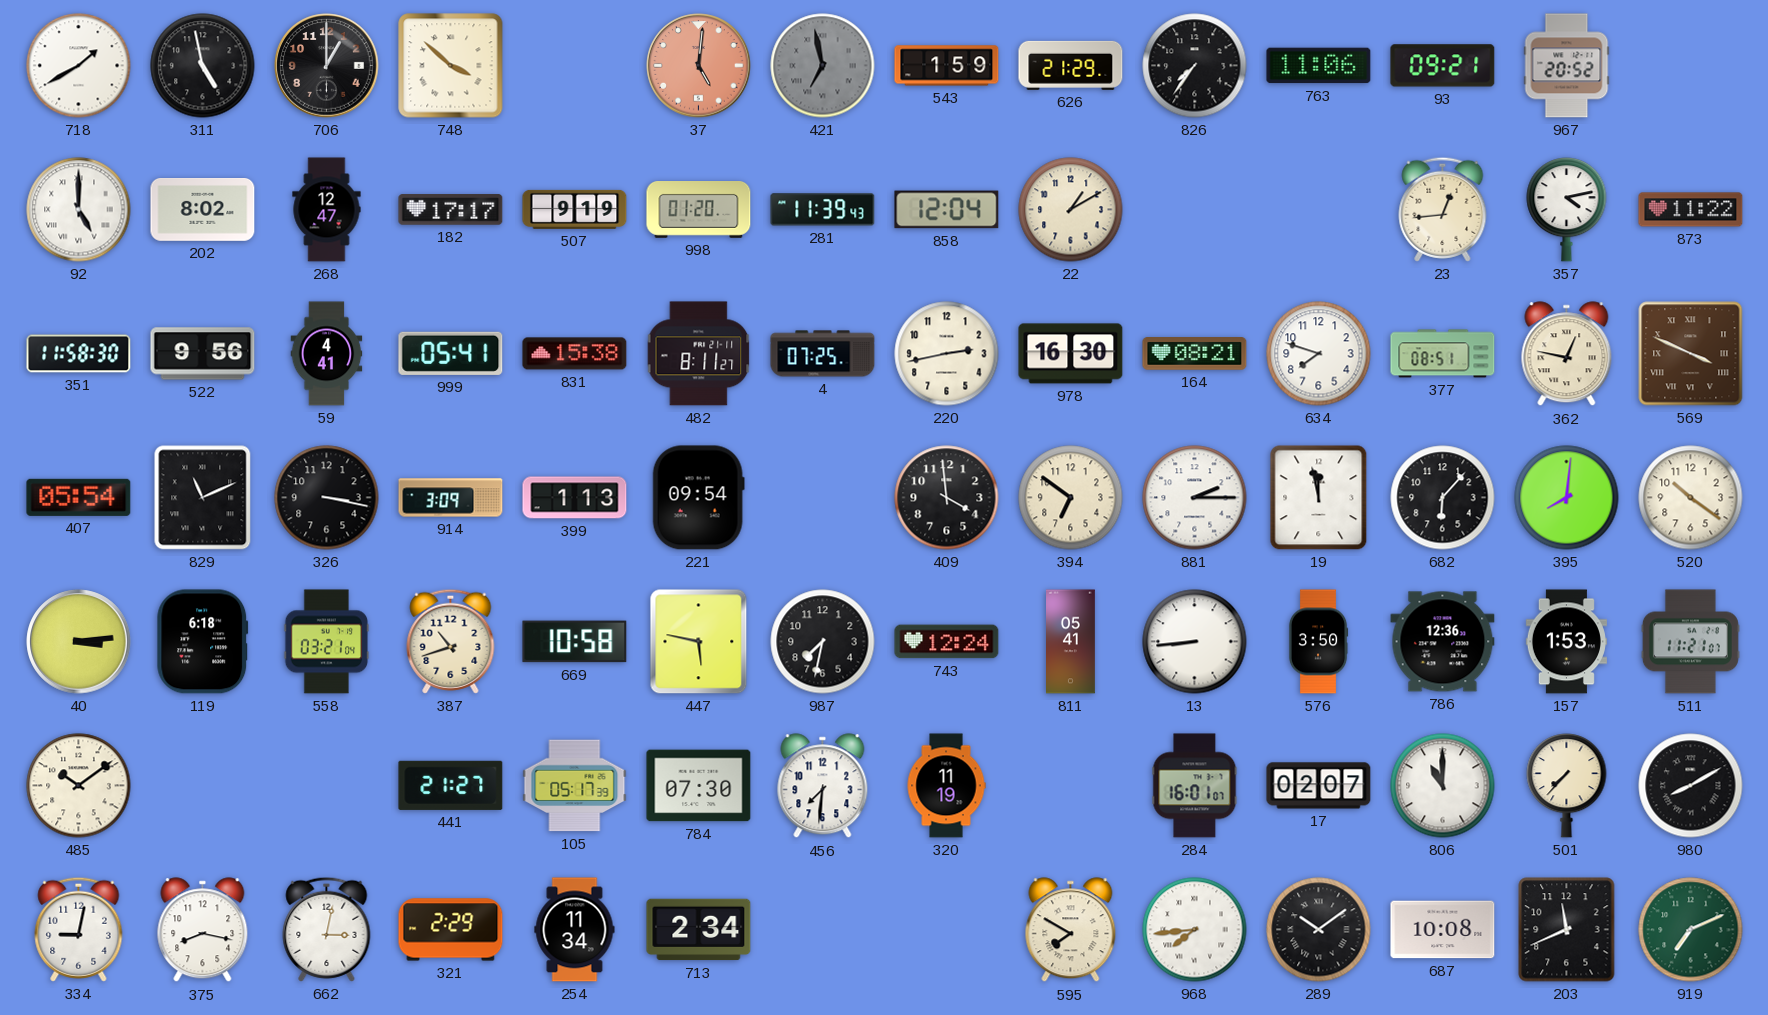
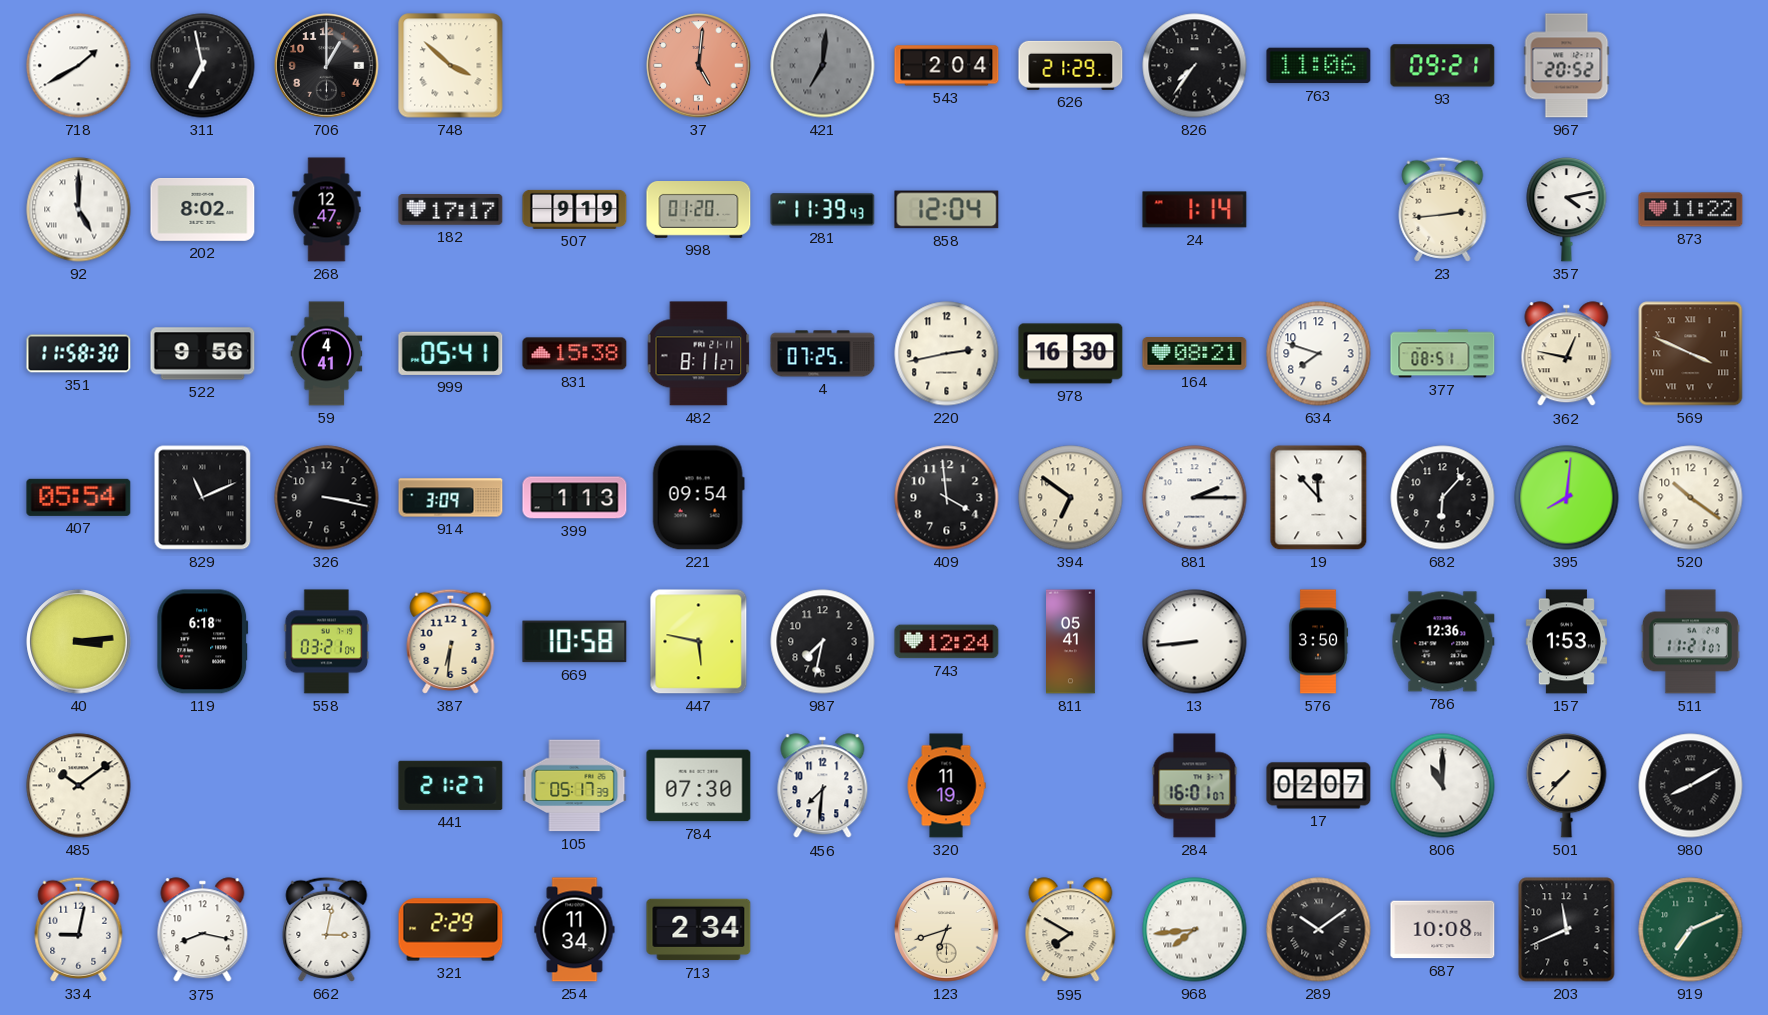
311: 4:58 -> 6:58 (203, 66)
421: 6:58 -> 7:01 (823, 66)
543: 1:59 -> 2:04 (947, 66)
22: 1:10 -> none (1071, 210)
24: none -> 1:14 (1195, 210)
23: 12:44 -> 2:44 (1443, 209)
19: 11:58 -> 11:53 (1319, 498)
387: 10:42 -> 6:31 (451, 641)
123: none -> 6:42 (947, 930)
